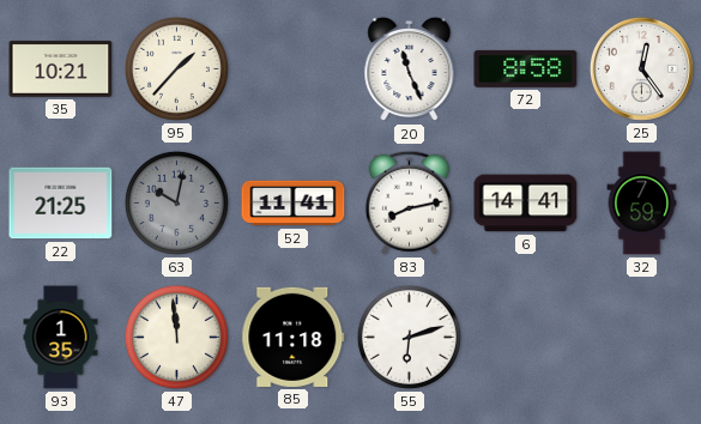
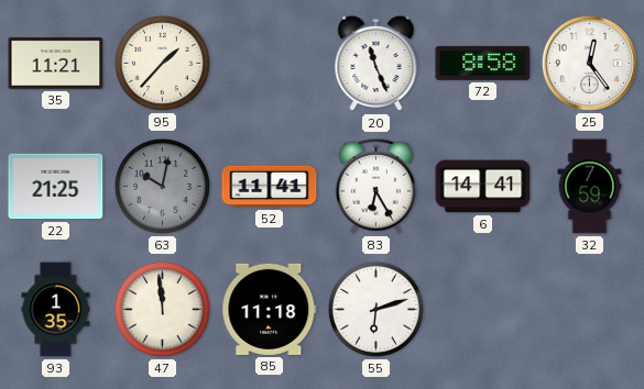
35: 10:21 -> 11:21 (56, 64)
83: 8:13 -> 6:25 (375, 186)
